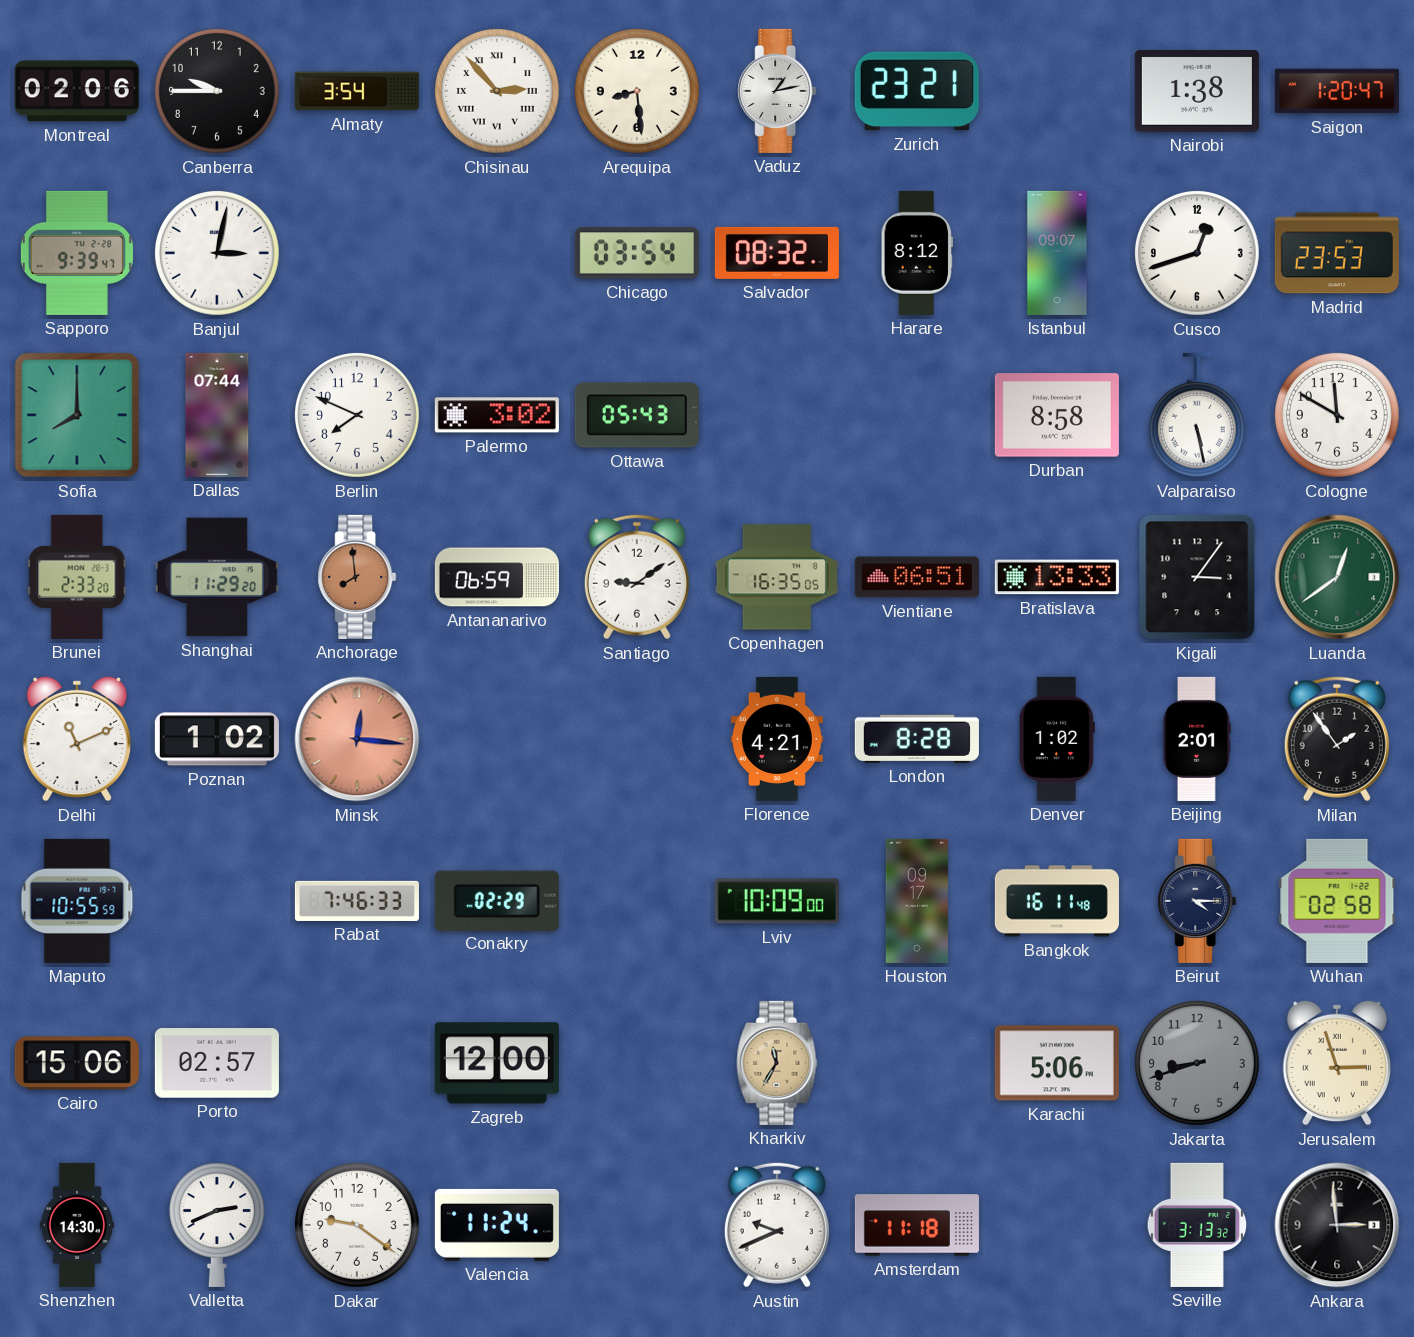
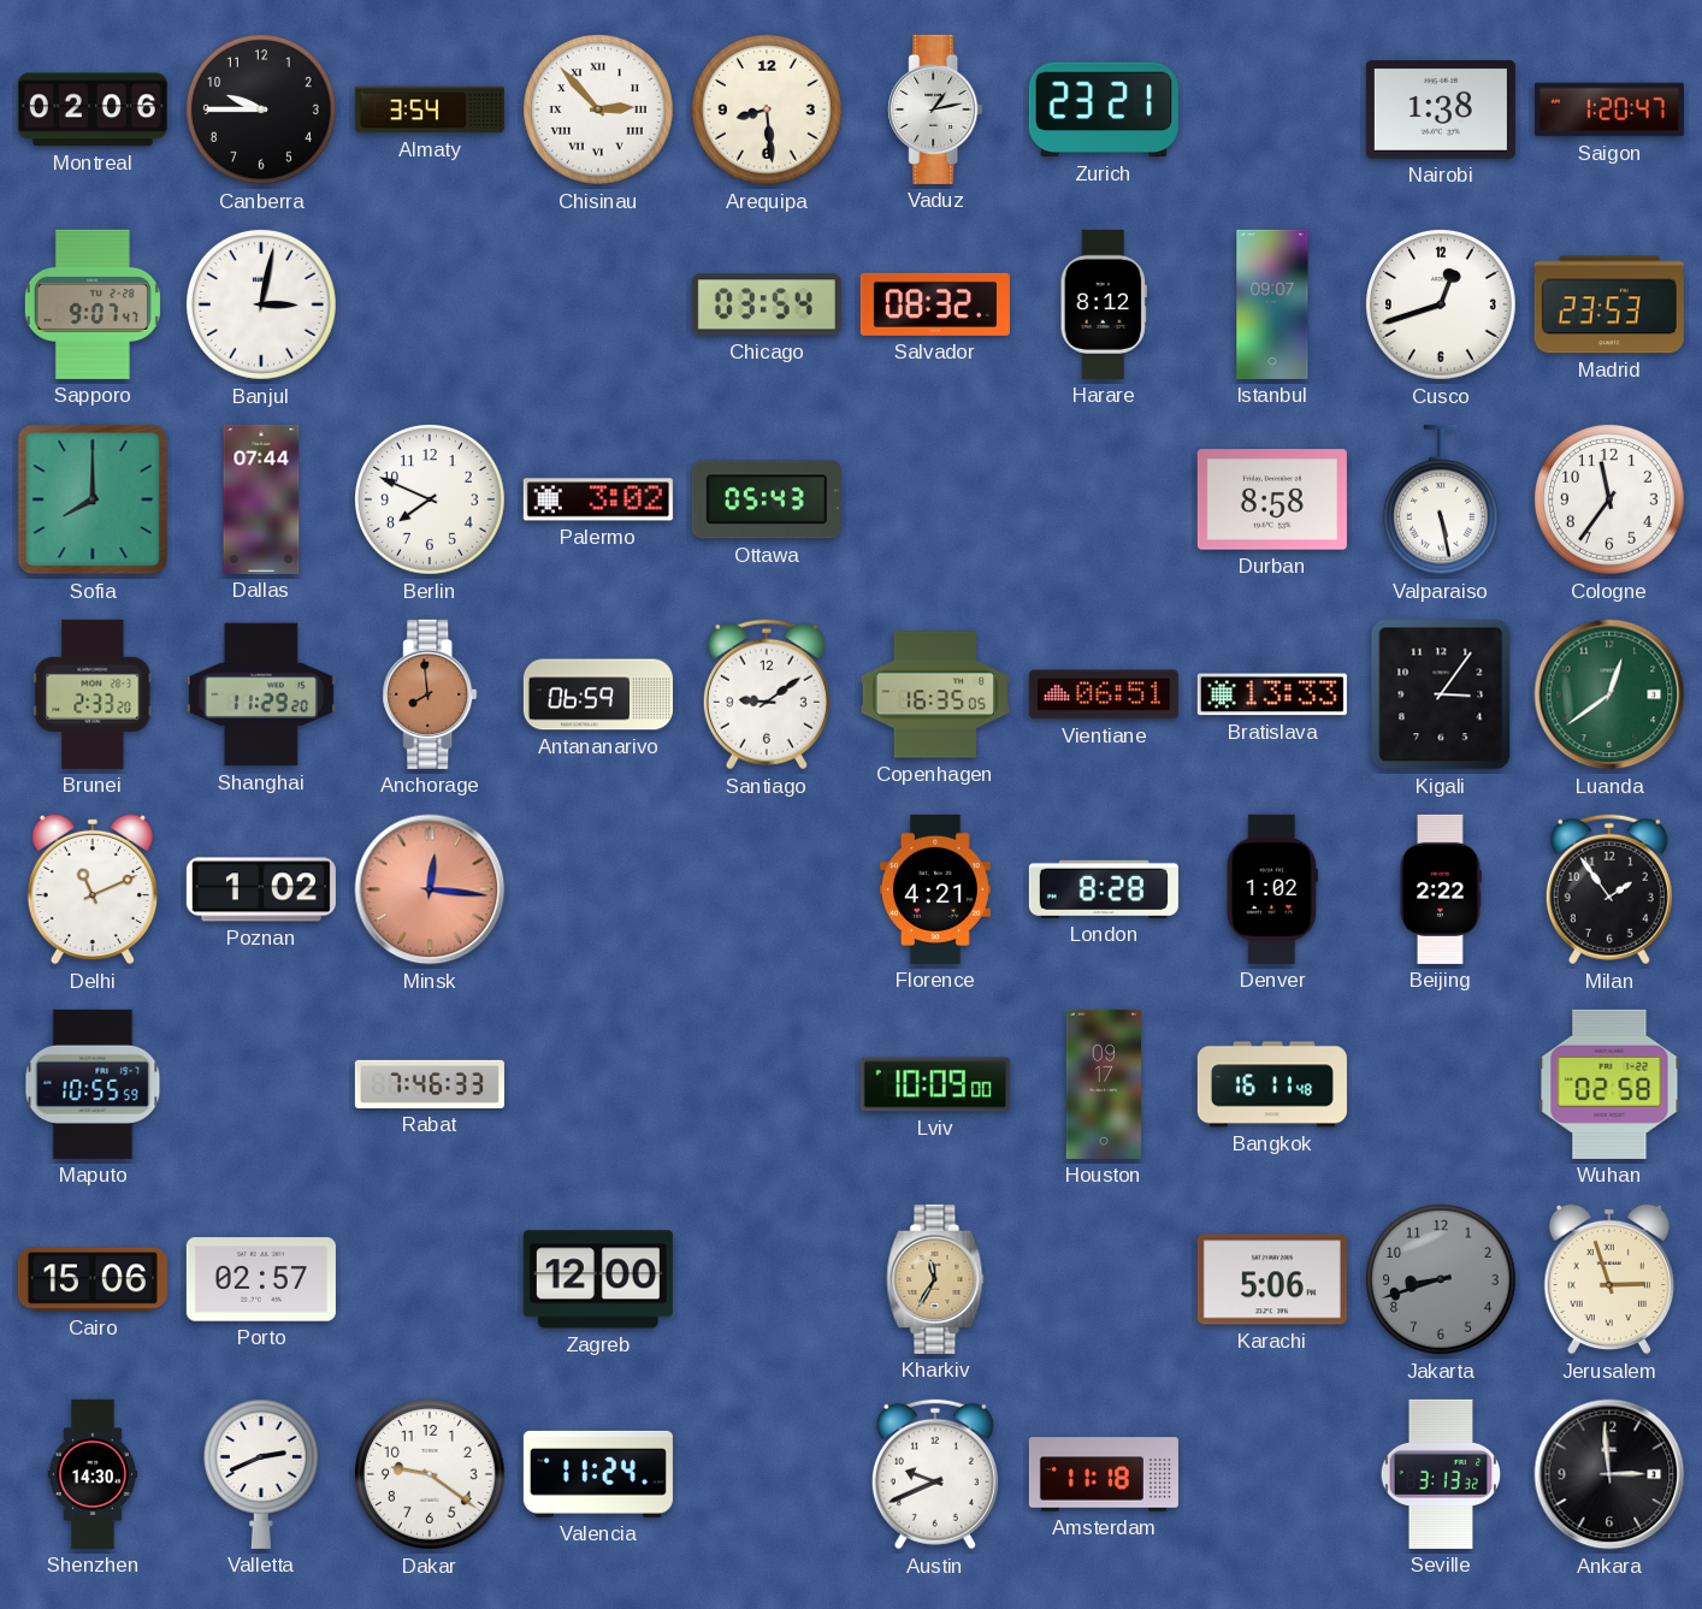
Sapporo: 9:39 -> 9:07 (93, 304)
Cologne: 11:50 -> 11:36 (1609, 499)
Beijing: 2:01 -> 2:22 (1441, 889)
Conakry: 02:29 -> none (497, 900)
Beirut: 4:15 -> none (1197, 901)
